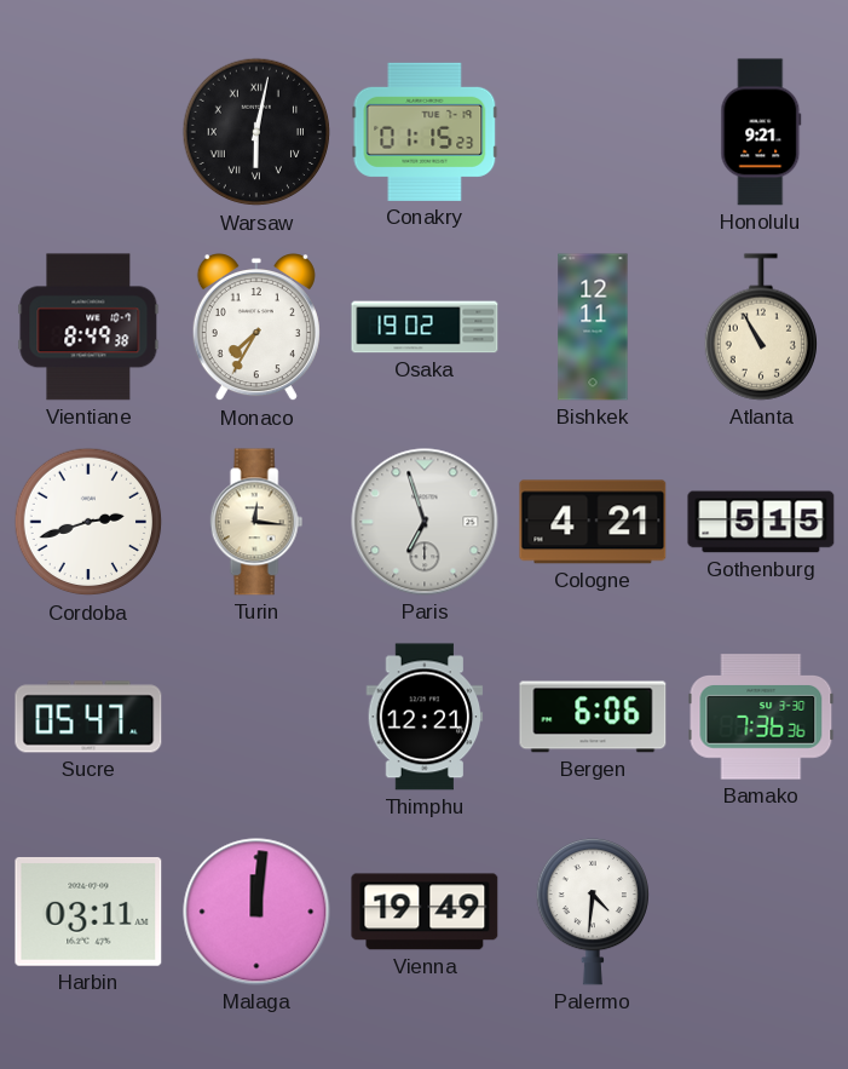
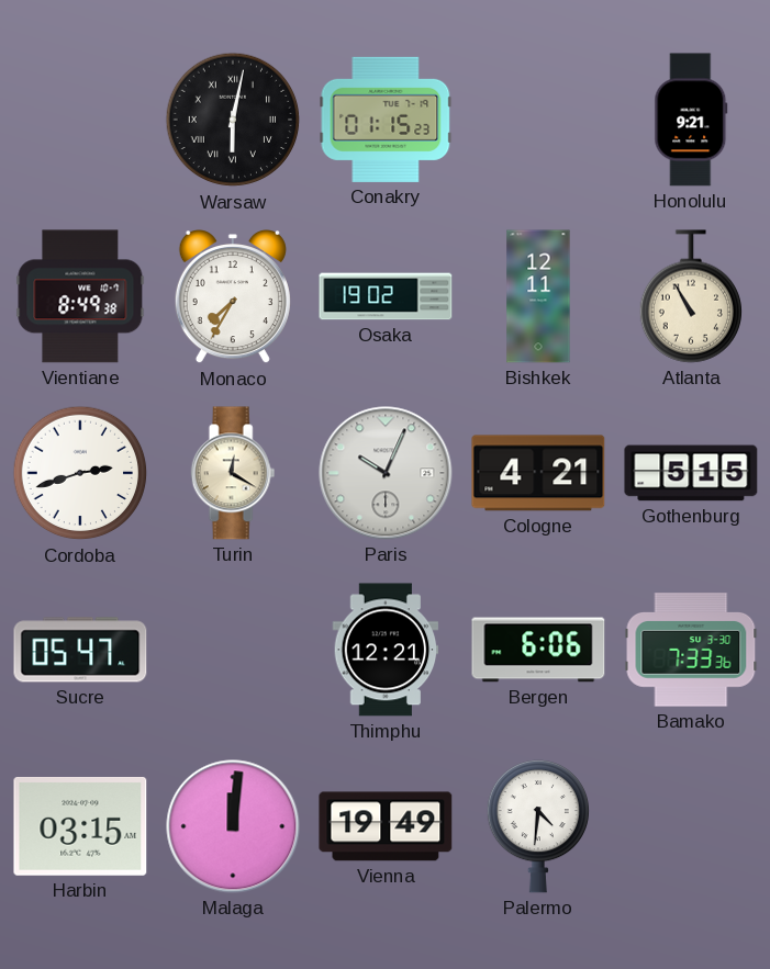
Turin: 12:16 -> 12:20 (233, 473)
Paris: 6:57 -> 10:04 (386, 473)
Bamako: 7:36 -> 7:33 (691, 650)
Harbin: 03:11 -> 03:15 (80, 826)
